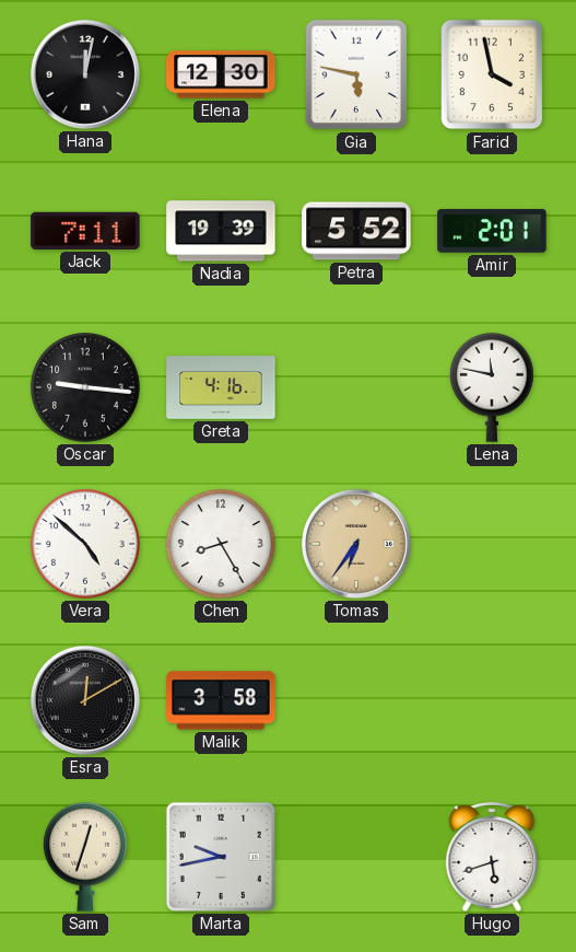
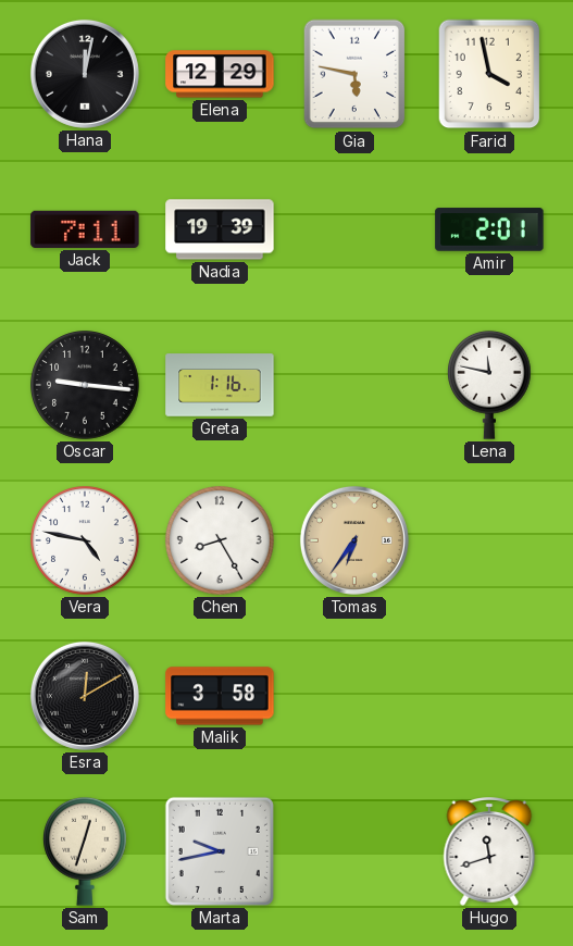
Elena: 12:30 -> 12:29 (220, 74)
Petra: 5:52 -> none (356, 231)
Greta: 4:16 -> 1:16 (220, 385)
Vera: 4:52 -> 4:47 (85, 540)
Hugo: 5:42 -> 11:42 (489, 852)
